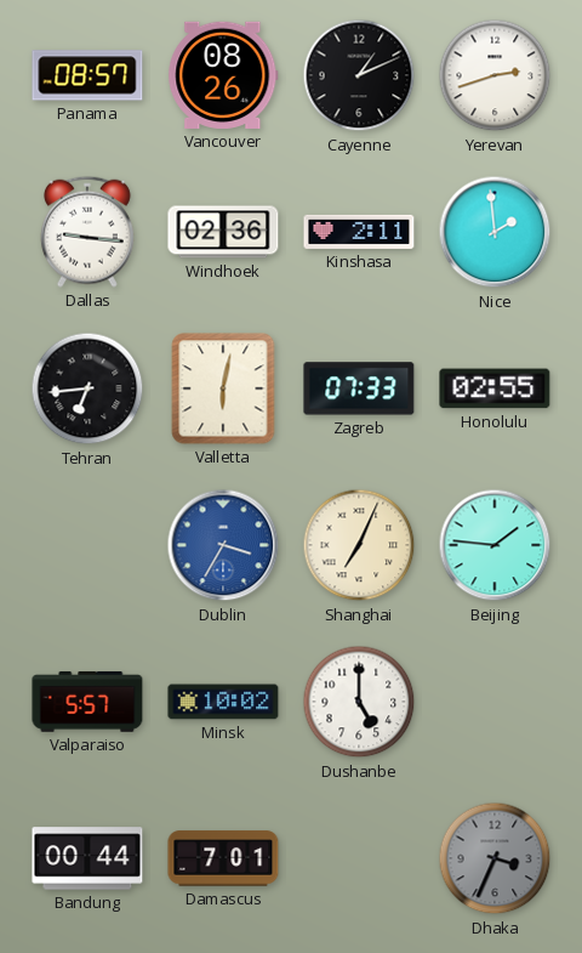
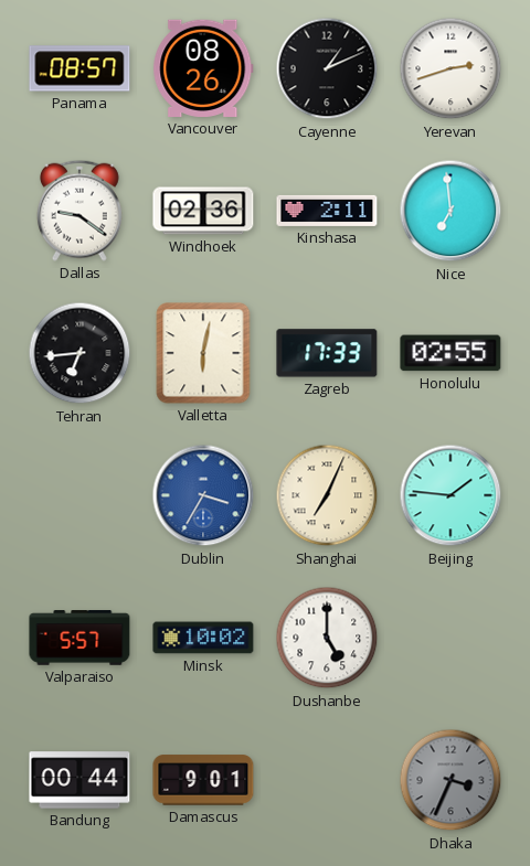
Dallas: 9:16 -> 9:21 (79, 211)
Nice: 1:59 -> 6:59 (451, 211)
Zagreb: 07:33 -> 17:33 (327, 353)
Damascus: 7:01 -> 9:01 (203, 780)
